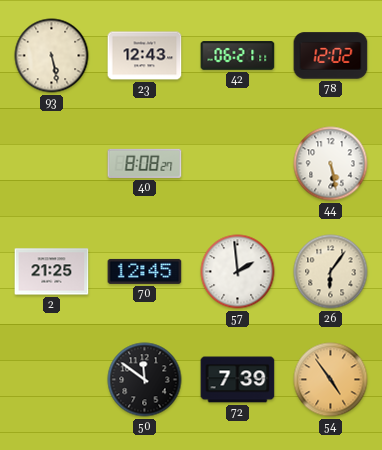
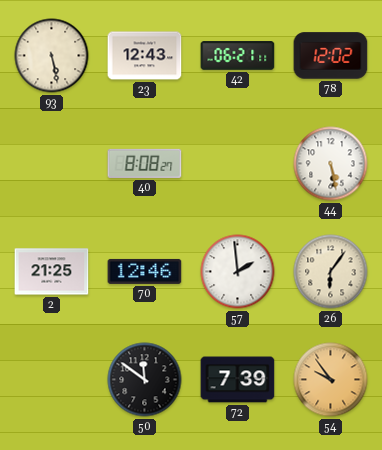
70: 12:45 -> 12:46 (145, 271)
54: 4:54 -> 9:54 (331, 380)
